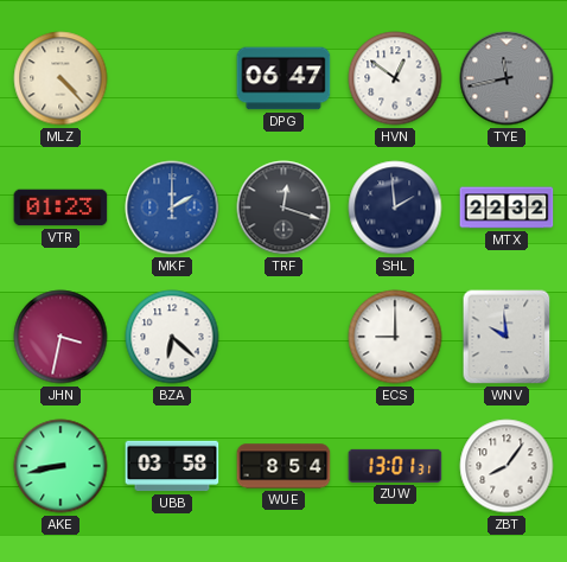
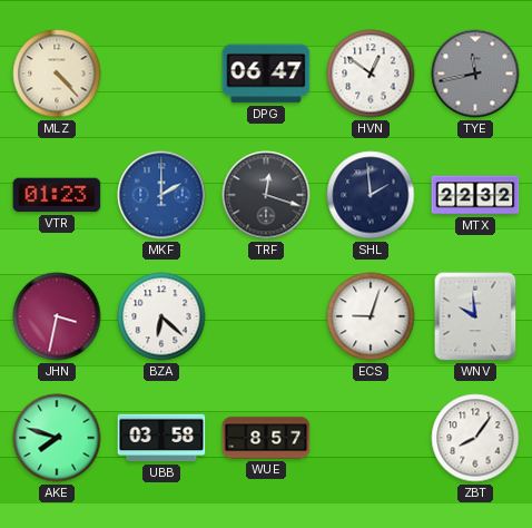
ECS: 9:00 -> 9:03 (371, 316)
AKE: 8:43 -> 7:48 (57, 438)
WUE: 8:54 -> 8:57 (266, 438)
ZUW: 13:01 -> none (395, 466)
